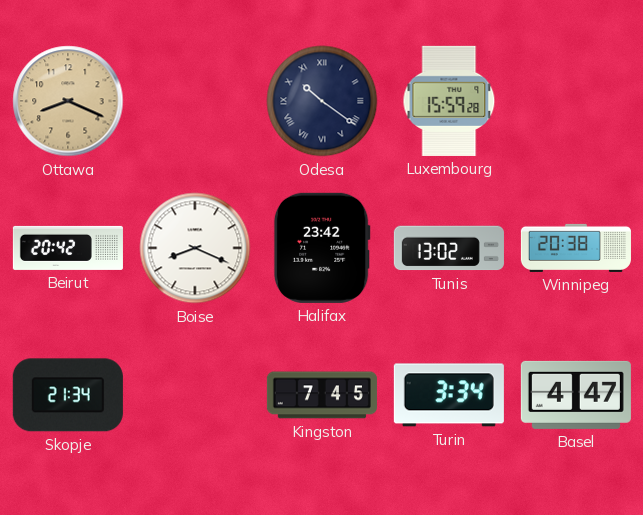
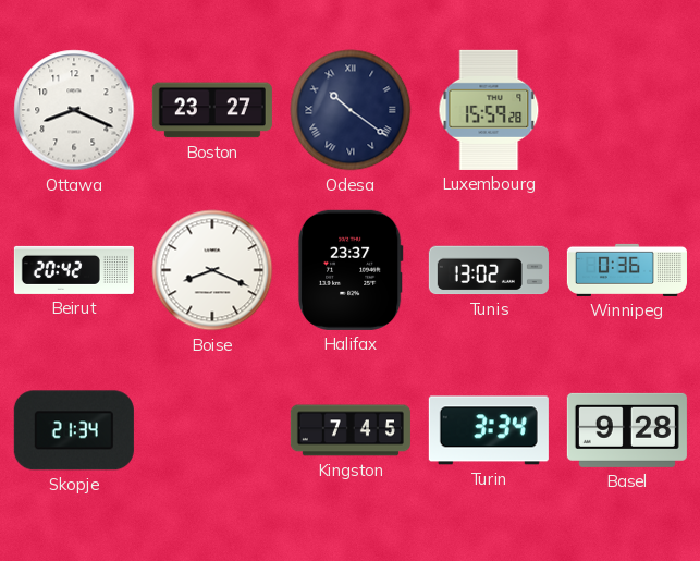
Ottawa dial: champagne -> white (74, 110)
Boston: none -> 23:27 (212, 110)
Halifax: 23:42 -> 23:37 (351, 270)
Winnipeg: 20:38 -> 0:36 (627, 270)
Basel: 4:47 -> 9:28 (627, 430)
